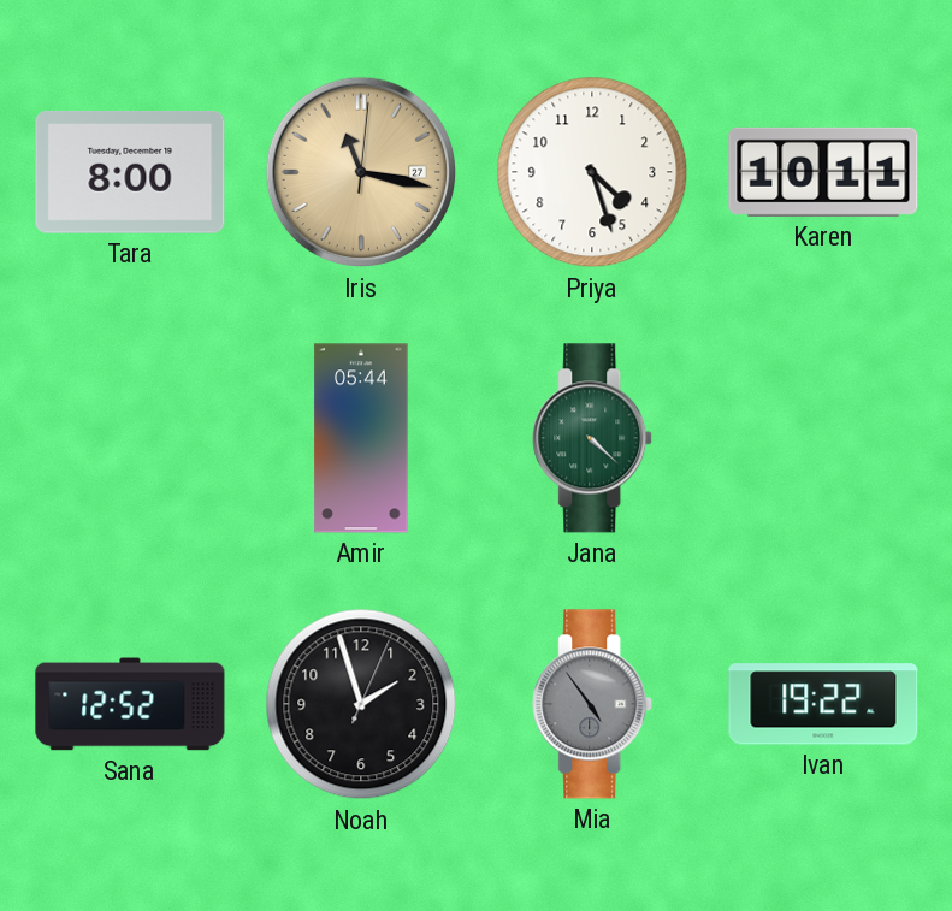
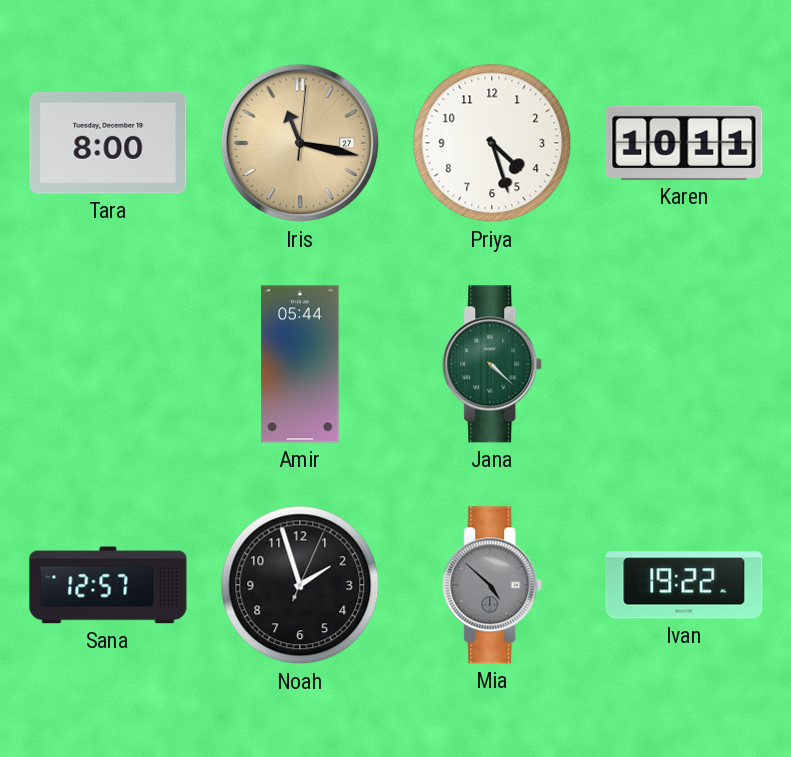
Sana: 12:52 -> 12:57 (108, 585)
Mia: 4:54 -> 4:52 (493, 585)
